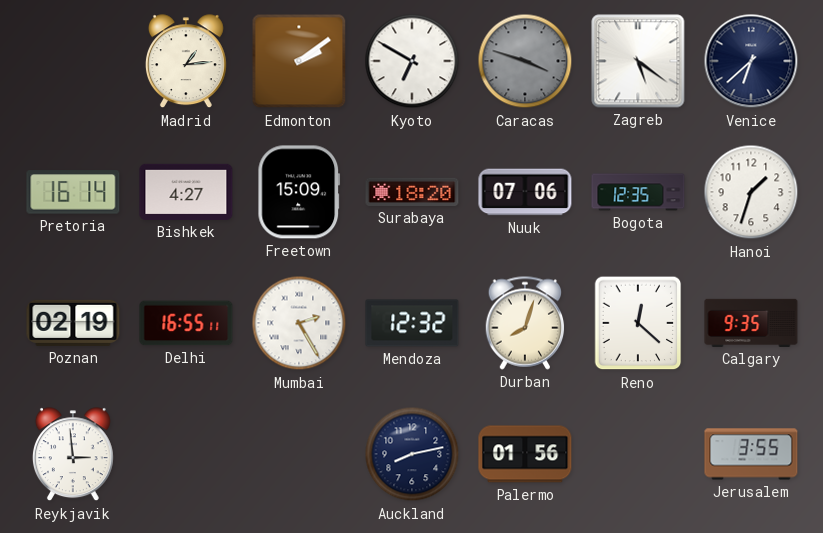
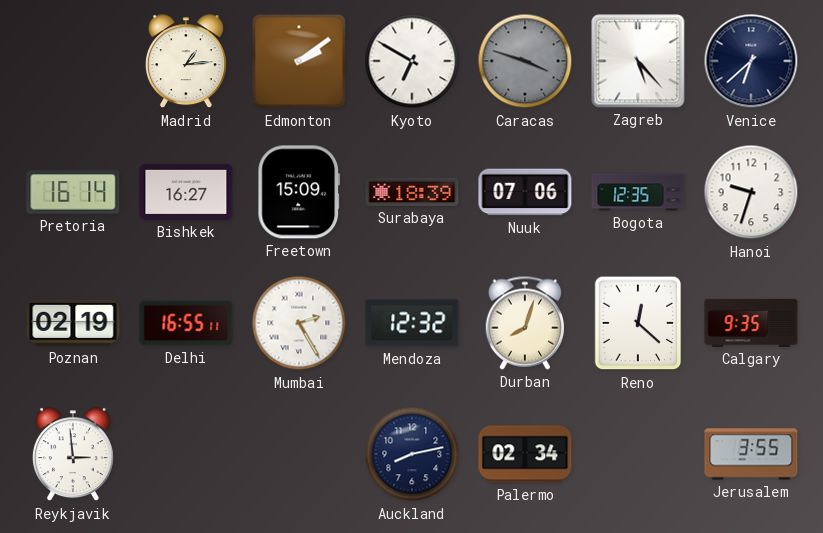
Zagreb: 5:21 -> 5:23 (638, 61)
Bishkek: 4:27 -> 16:27 (186, 192)
Surabaya: 18:20 -> 18:39 (412, 192)
Hanoi: 1:33 -> 9:33 (751, 192)
Palermo: 01:56 -> 02:34 (525, 454)
